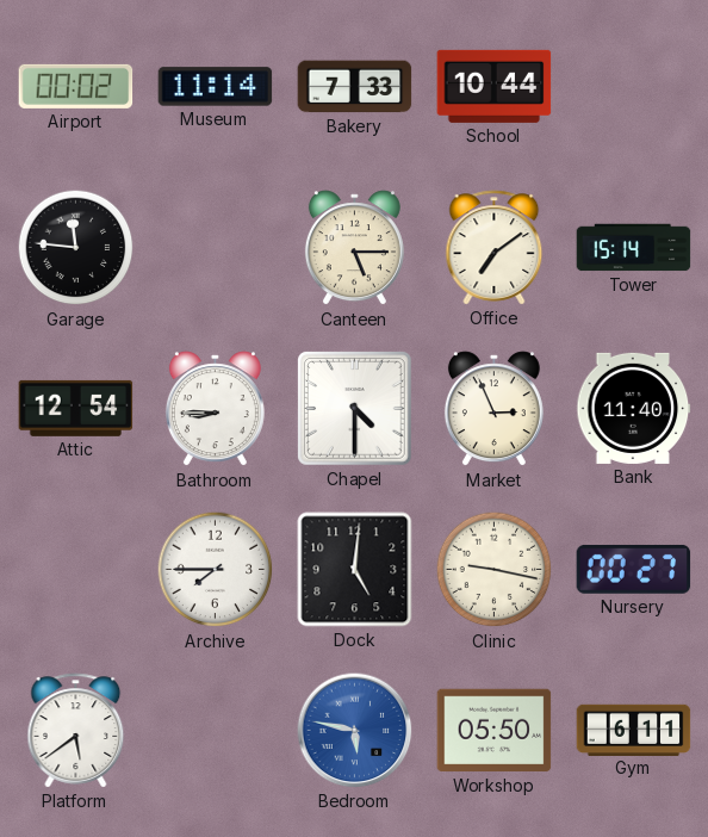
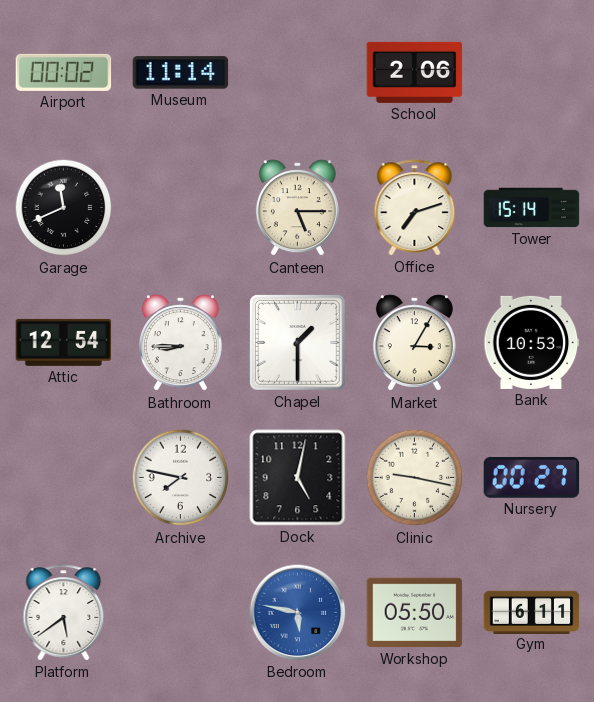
Bakery: 7:33 -> none (355, 87)
School: 10:44 -> 2:06 (415, 72)
Garage: 11:46 -> 11:41 (64, 208)
Office: 7:09 -> 7:12 (415, 208)
Chapel: 4:30 -> 1:30 (298, 343)
Market: 2:56 -> 3:05 (414, 343)
Bank: 11:40 -> 10:53 (532, 342)
Archive: 7:45 -> 7:47 (181, 478)
Dock: 5:01 -> 5:02 (298, 478)
